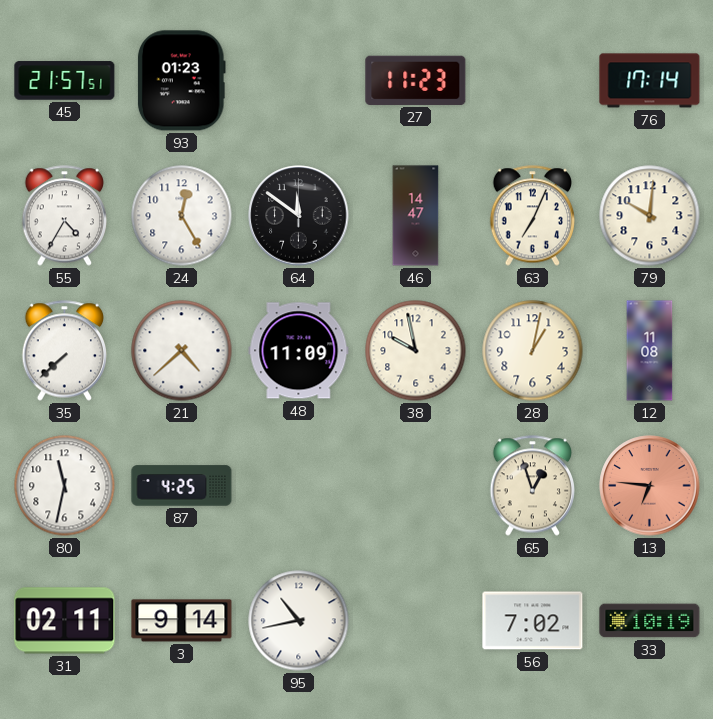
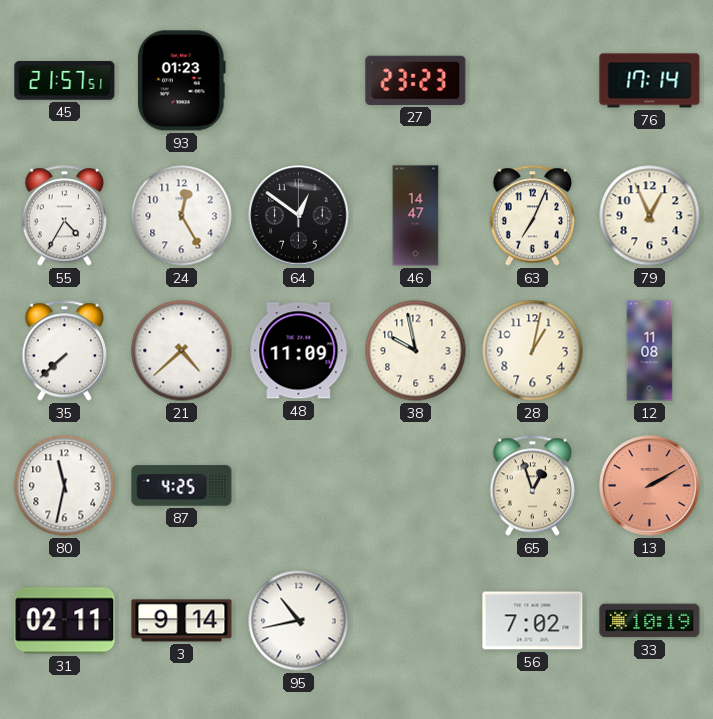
27: 11:23 -> 23:23 (416, 80)
64: 11:51 -> 12:51 (299, 216)
79: 10:01 -> 12:56 (650, 216)
13: 6:46 -> 2:10 (650, 486)
